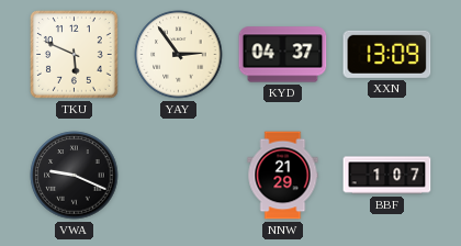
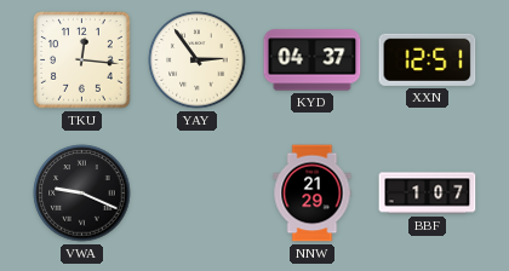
TKU: 5:49 -> 12:16 (82, 60)
XXN: 13:09 -> 12:51 (428, 59)
